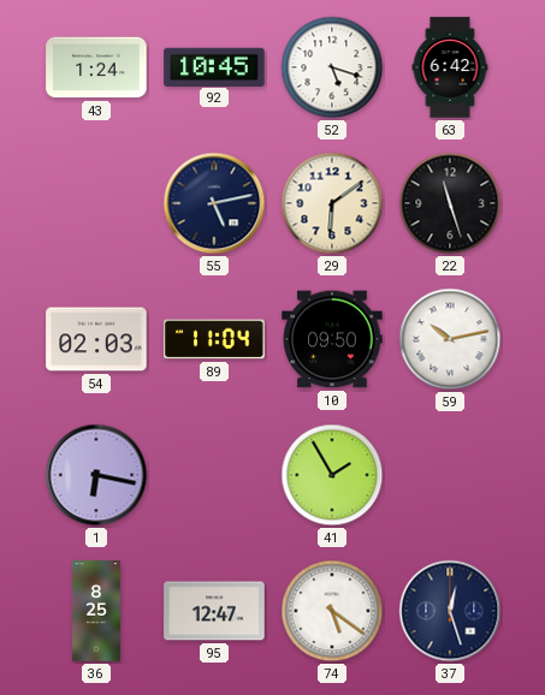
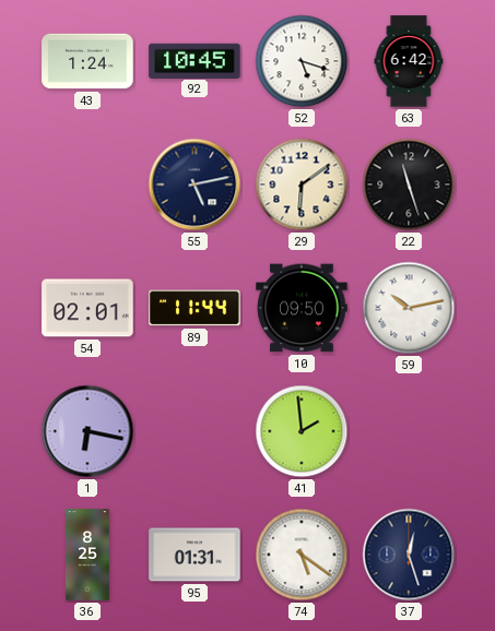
54: 02:03 -> 02:01 (87, 308)
89: 11:04 -> 11:44 (195, 308)
41: 1:55 -> 1:59 (302, 431)
95: 12:47 -> 01:31 (195, 555)
